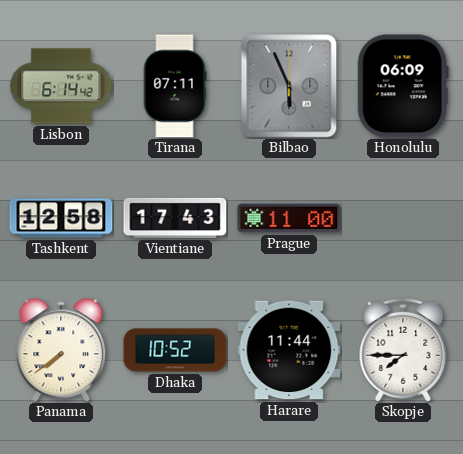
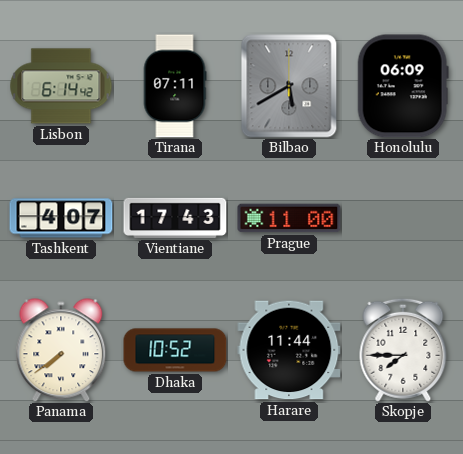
Bilbao: 5:56 -> 5:40 (289, 86)
Tashkent: 12:58 -> 4:07 (61, 218)
